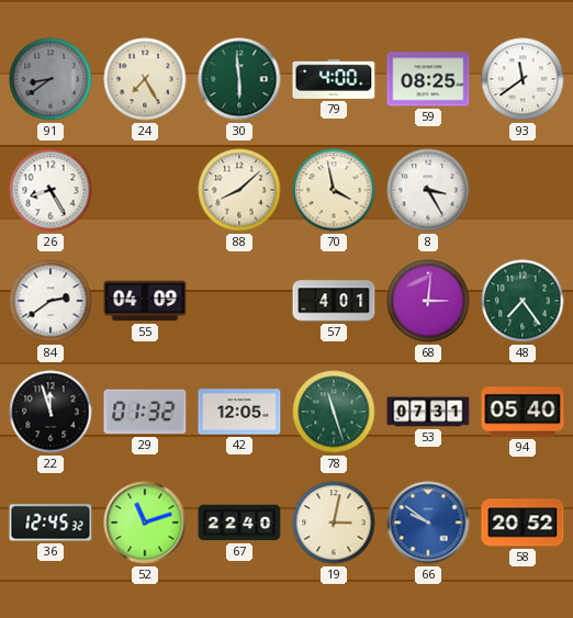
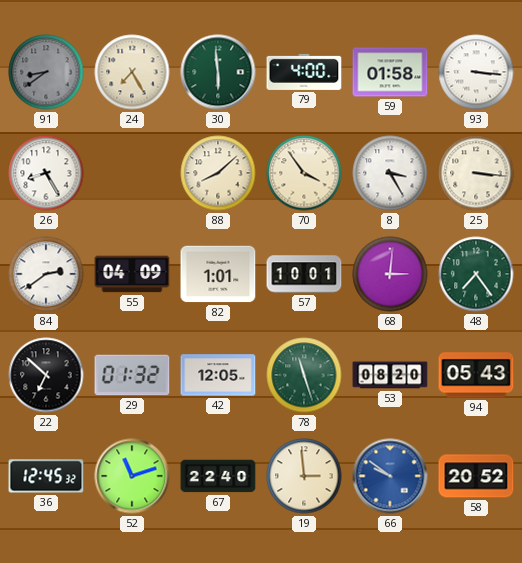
59: 08:25 -> 01:58 (390, 72)
93: 11:39 -> 3:16 (476, 72)
70: 3:58 -> 3:54 (304, 173)
25: none -> 3:16 (476, 173)
82: none -> 1:01 (218, 274)
57: 4:01 -> 10:01 (304, 274)
22: 11:57 -> 6:52 (46, 375)
53: 07:31 -> 08:20 (390, 375)
94: 05:40 -> 05:43 (476, 375)
19: 3:02 -> 2:59 (304, 476)
